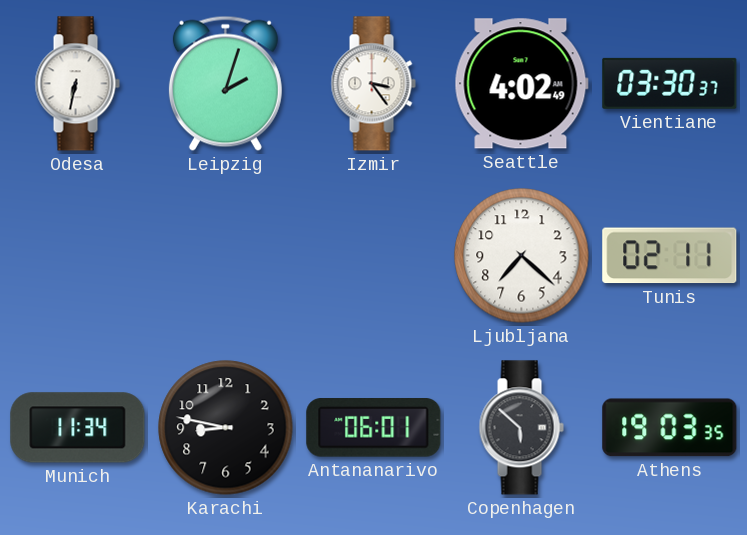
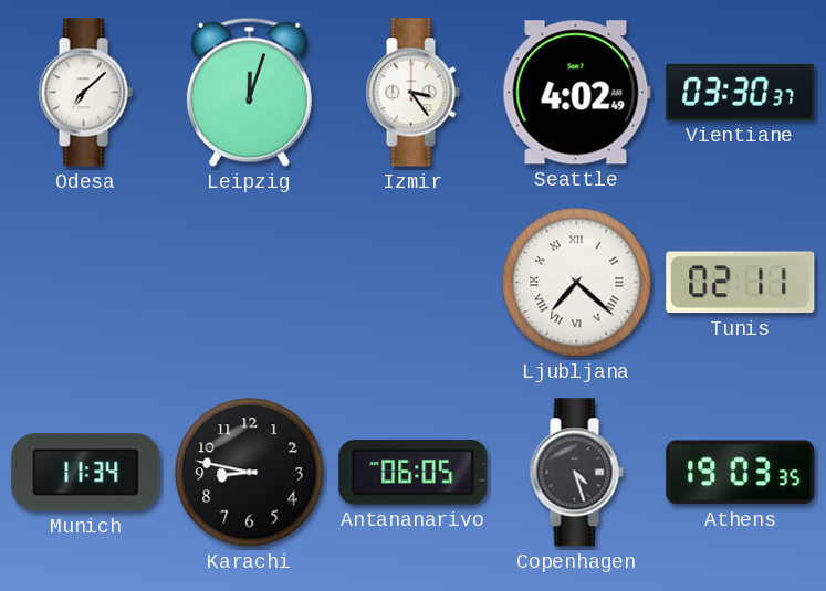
Odesa: 6:32 -> 7:08 (85, 93)
Leipzig: 2:03 -> 12:03 (249, 92)
Ljubljana numerals: Arabic -> Roman (577, 283)
Antananarivo: 06:01 -> 06:05 (414, 473)
Copenhagen: 5:52 -> 4:27 (576, 473)
